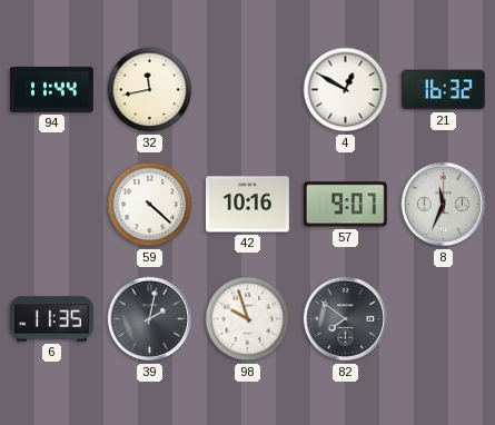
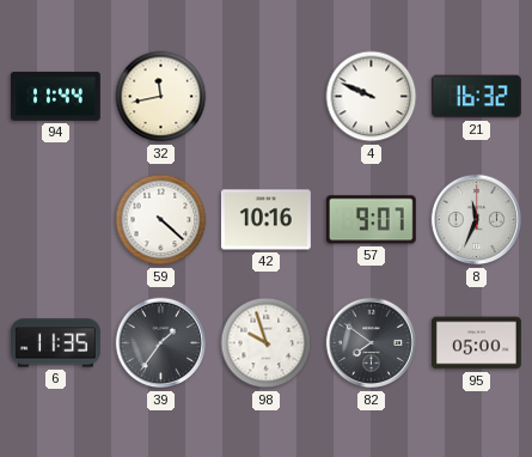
4: 12:50 -> 9:49 (372, 97)
39: 2:02 -> 1:36 (161, 343)
95: none -> 05:00 (476, 343)
